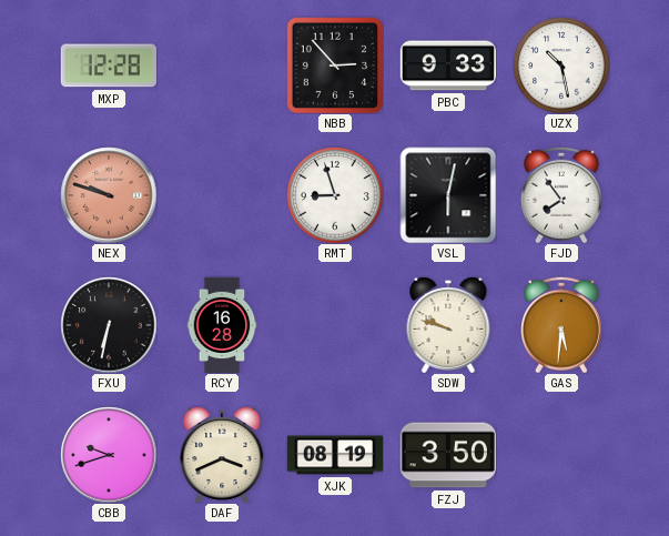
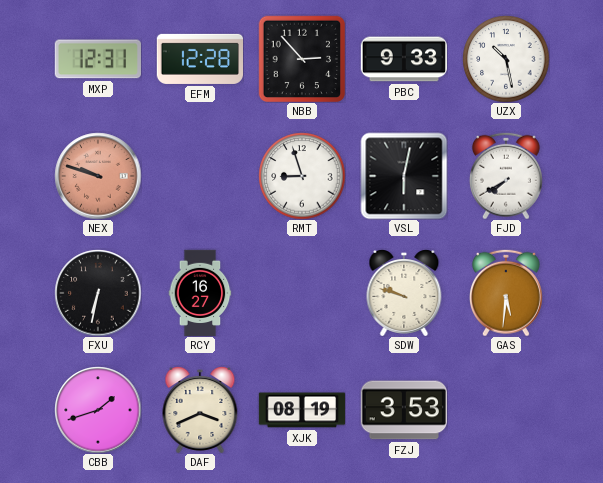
MXP: 12:28 -> 12:31 (98, 59)
EFM: none -> 12:28 (199, 59)
FJD: 7:54 -> 7:40 (506, 176)
RCY: 16:28 -> 16:27 (200, 293)
CBB: 9:42 -> 1:42 (98, 410)
FZJ: 3:50 -> 3:53 (403, 410)
